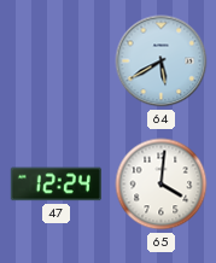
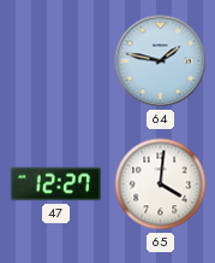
64: 5:40 -> 1:47 (161, 62)
47: 12:24 -> 12:27 (55, 185)
